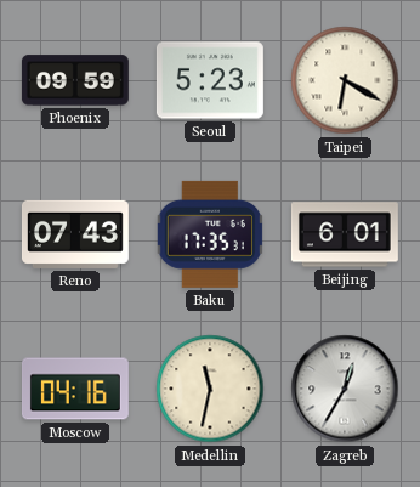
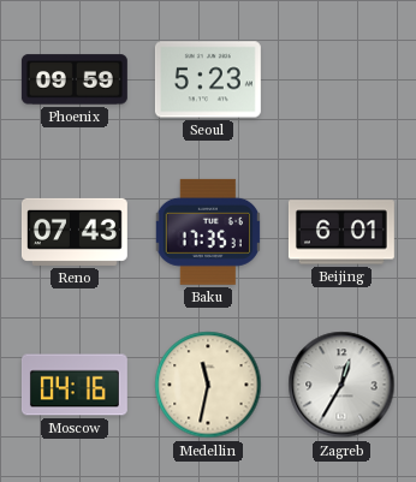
Taipei: 6:20 -> none (345, 80)
